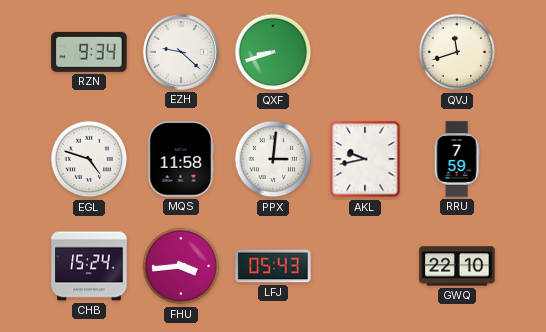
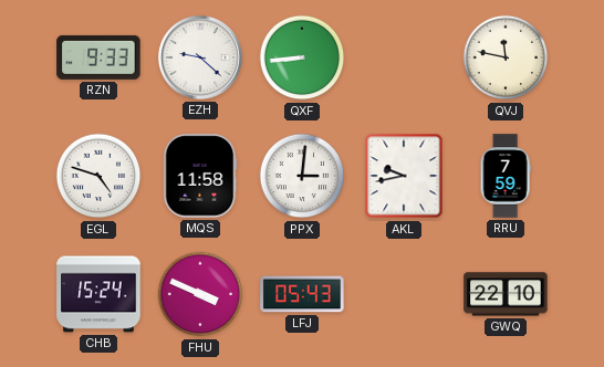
RZN: 9:34 -> 9:33 (98, 57)
QXF: 8:42 -> 8:44 (302, 57)
QVJ: 11:42 -> 11:47 (506, 57)
FHU: 3:44 -> 3:49 (200, 294)
